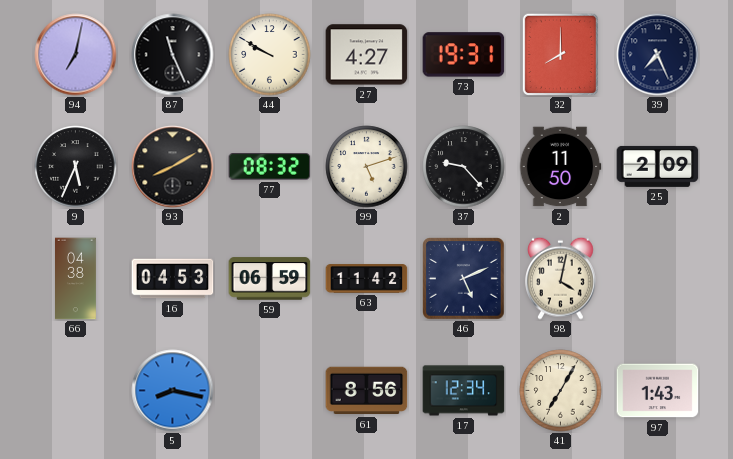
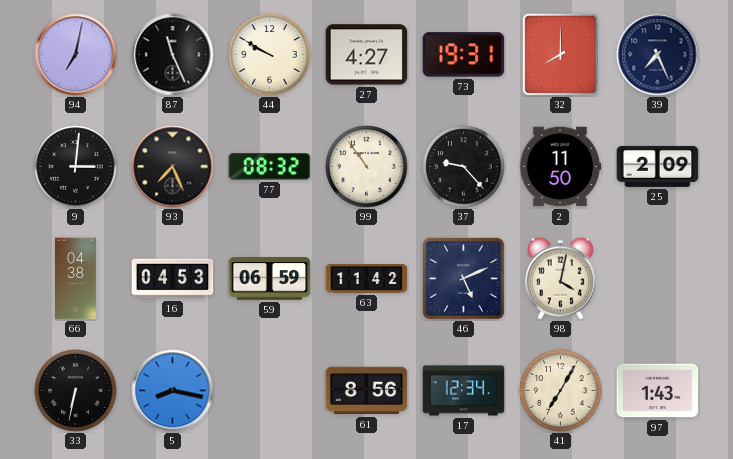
9: 5:34 -> 3:01 (76, 167)
93: 8:10 -> 7:26 (173, 167)
99: 5:12 -> 10:54 (367, 167)
33: none -> 6:32 (76, 391)
